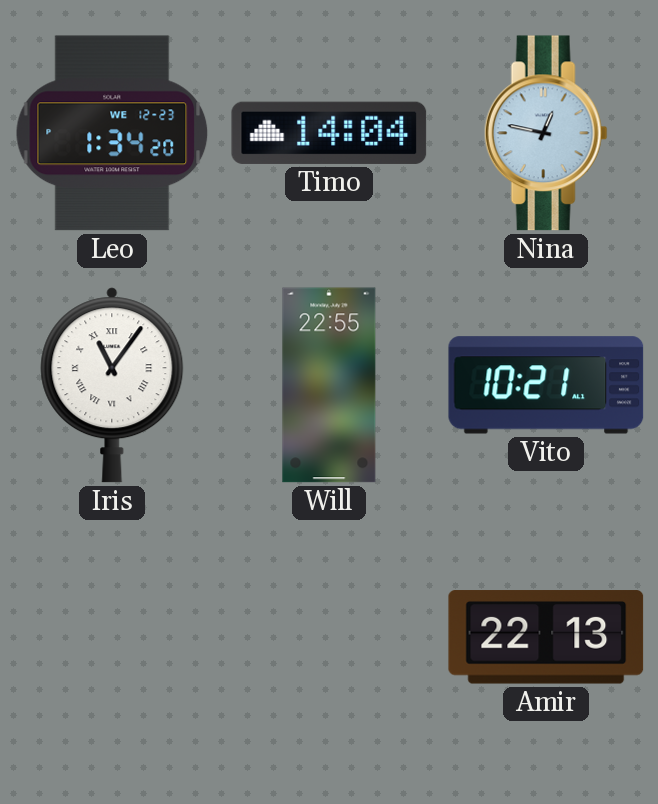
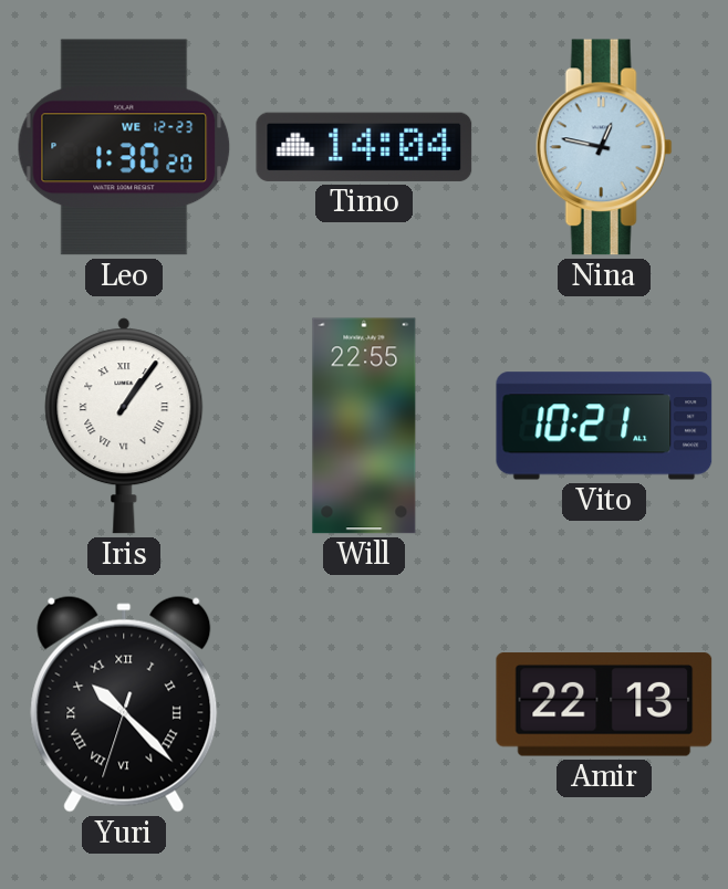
Leo: 1:34 -> 1:30 (124, 147)
Iris: 11:06 -> 1:06 (124, 426)
Yuri: none -> 10:22 (124, 704)
